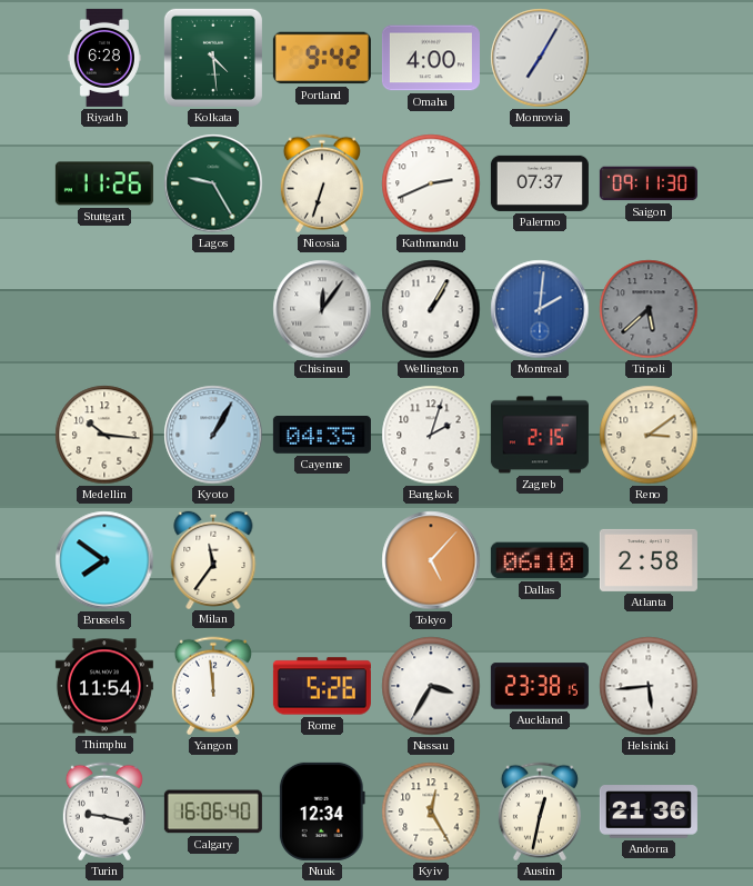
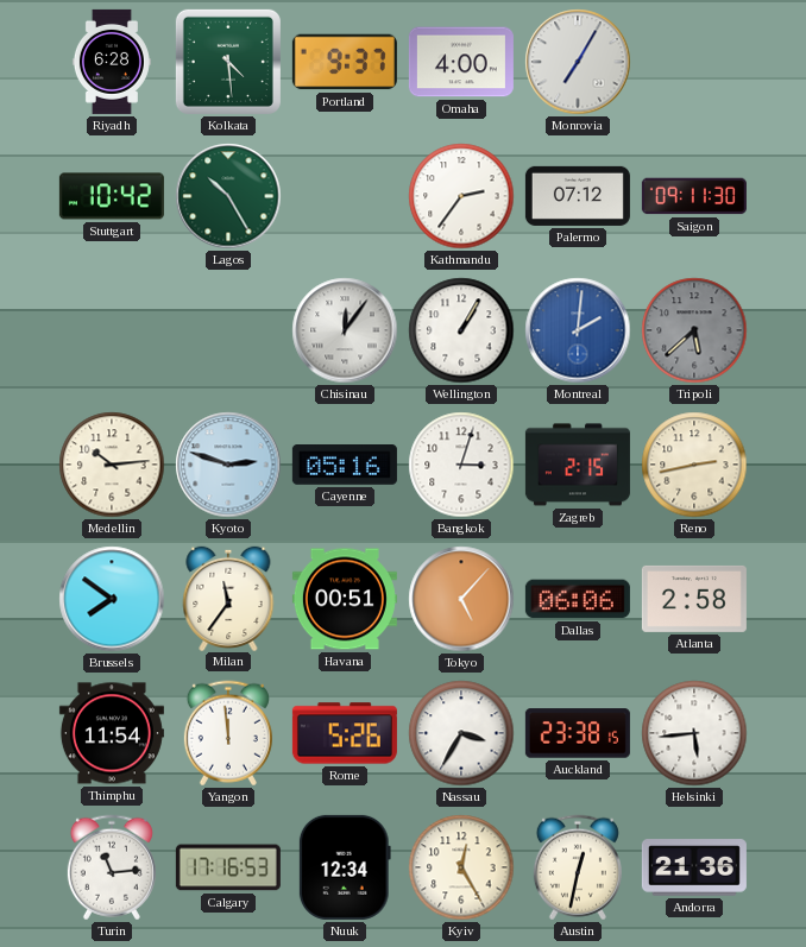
Portland: 9:42 -> 9:37 (345, 62)
Stuttgart: 11:26 -> 10:42 (112, 196)
Lagos: 9:25 -> 10:25 (228, 196)
Nicosia: 6:33 -> none (322, 183)
Kathmandu: 2:41 -> 2:36 (461, 196)
Palermo: 07:37 -> 07:12 (578, 196)
Medellin: 10:16 -> 10:14 (112, 465)
Kyoto: 1:05 -> 2:48 (228, 465)
Cayenne: 04:35 -> 05:16 (345, 466)
Bangkok: 2:03 -> 3:03 (461, 465)
Reno: 3:09 -> 2:43 (694, 465)
Havana: none -> 00:51 (345, 599)
Dallas: 06:10 -> 06:06 (578, 599)
Turin: 9:17 -> 11:14 (112, 867)
Calgary: 16:06 -> 17:16 (228, 867)
